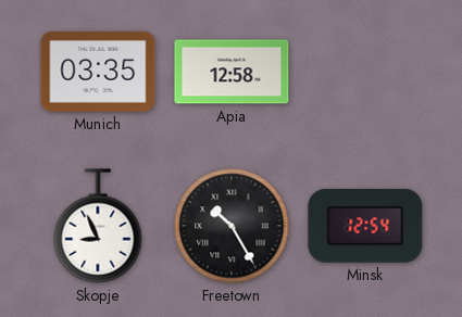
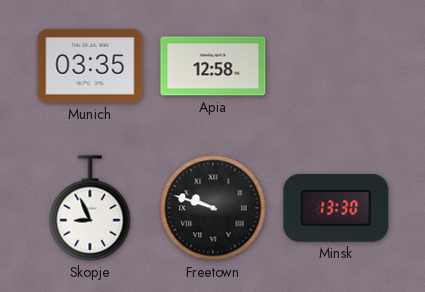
Freetown: 10:25 -> 9:48 (213, 208)
Minsk: 12:54 -> 13:30 (336, 208)
